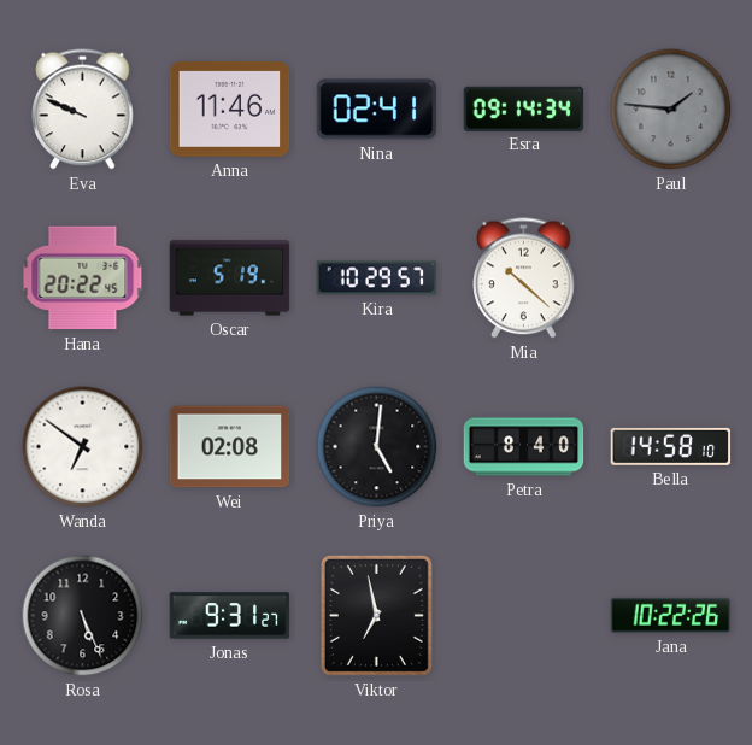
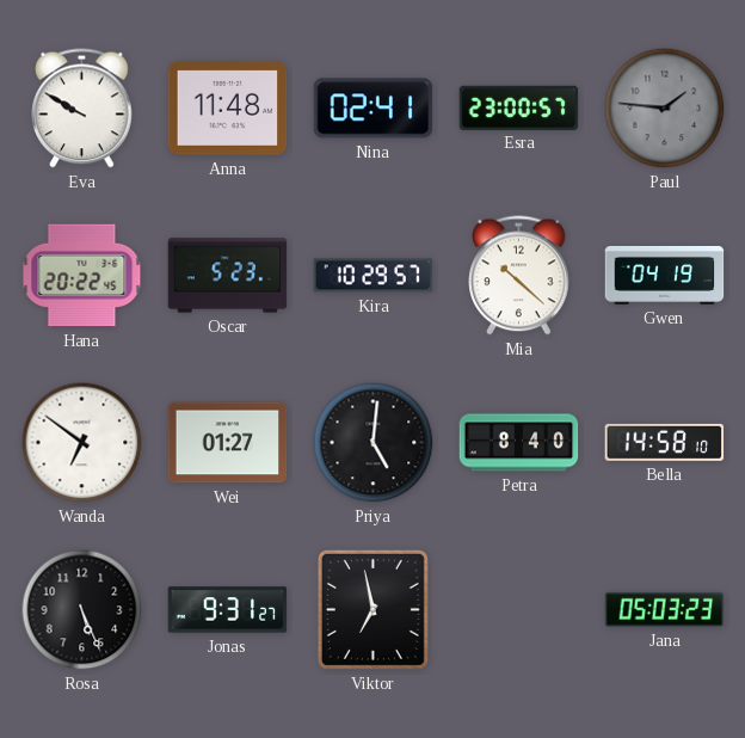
Eva: 9:49 -> 9:50 (82, 109)
Anna: 11:46 -> 11:48 (228, 107)
Esra: 09:14 -> 23:00 (519, 107)
Oscar: 5:19 -> 5:23 (228, 276)
Gwen: none -> 04:19 (665, 275)
Wei: 02:08 -> 01:27 (228, 443)
Jana: 10:22 -> 05:03 (665, 609)
